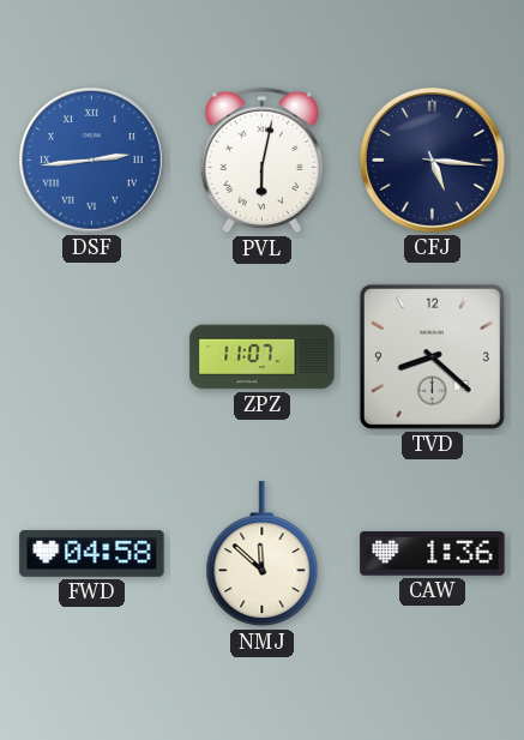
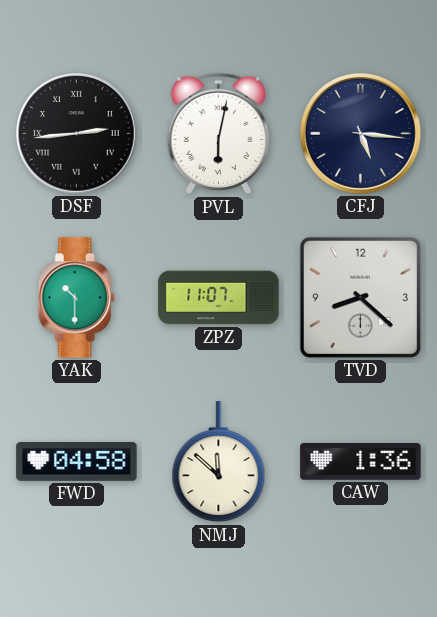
DSF dial: blue -> black (77, 134)
YAK: none -> 10:30 (76, 298)
